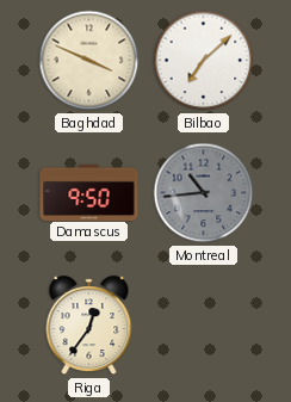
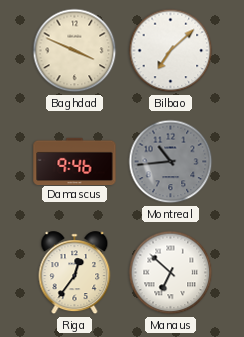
Damascus: 9:50 -> 9:46 (75, 161)
Manaus: none -> 6:52 (171, 273)
